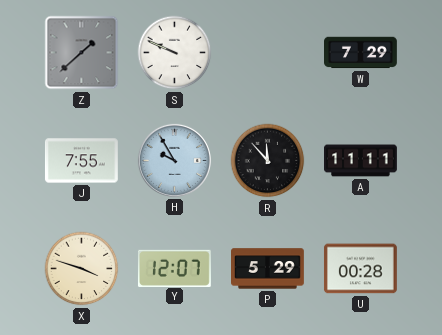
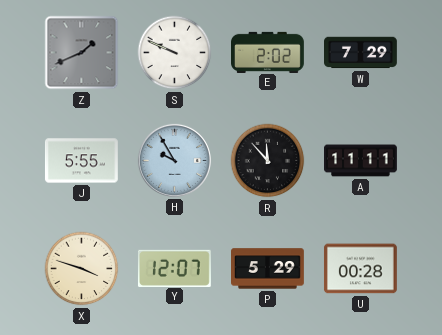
Z: 1:38 -> 1:41 (82, 53)
E: none -> 2:02 (268, 52)
J: 7:55 -> 5:55 (81, 161)
